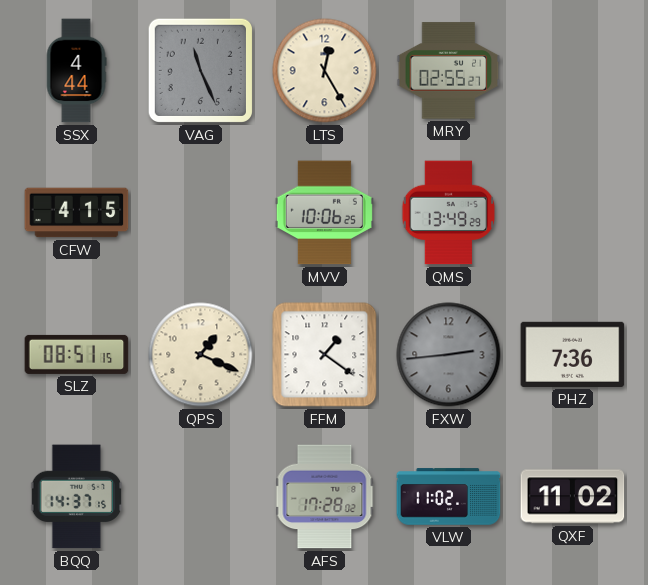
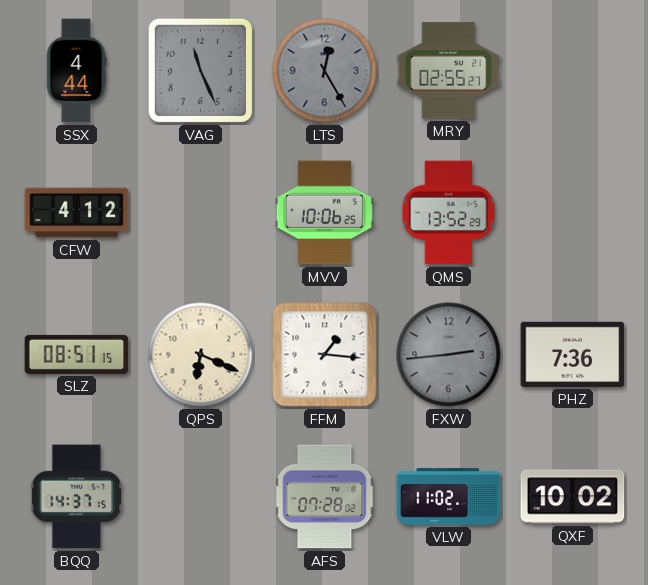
LTS dial: cream -> grey (325, 71)
CFW: 4:15 -> 4:12 (77, 213)
QMS: 13:49 -> 13:52 (449, 213)
QPS: 1:19 -> 6:19 (201, 355)
FFM: 1:21 -> 1:16 (325, 355)
AFS: 17:28 -> 07:28 (325, 497)
QXF: 11:02 -> 10:02 (573, 497)
